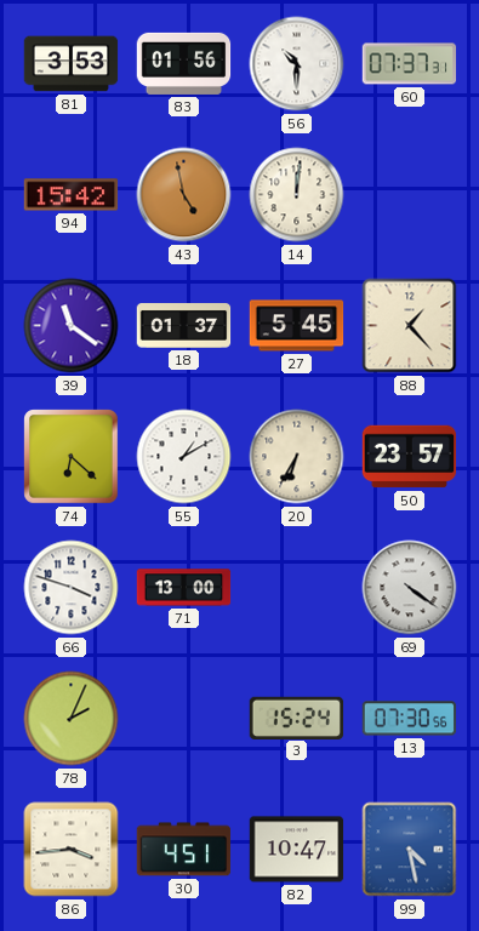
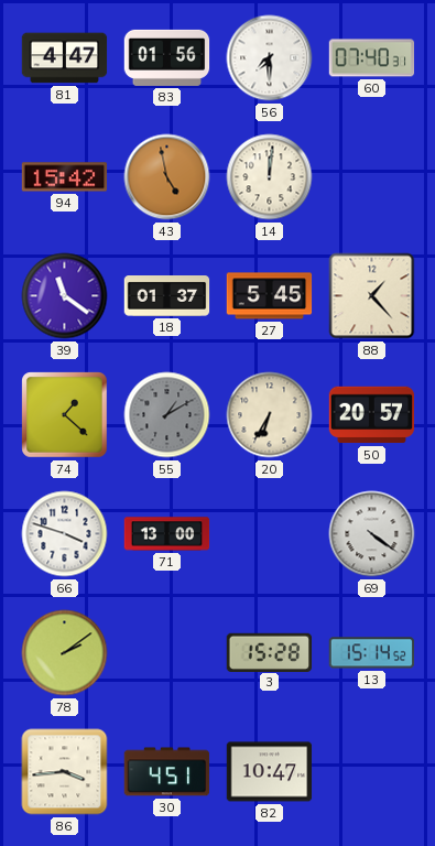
81: 3:53 -> 4:47 (65, 58)
56: 10:30 -> 7:30 (270, 58)
60: 07:37 -> 07:40 (372, 58)
74: 6:22 -> 1:22 (65, 415)
55 dial: white -> grey (167, 415)
50: 23:57 -> 20:57 (372, 415)
78: 2:04 -> 2:09 (65, 653)
3: 15:24 -> 15:28 (270, 652)
13: 07:30 -> 15:14 (372, 653)
99: 4:28 -> none (410, 850)
